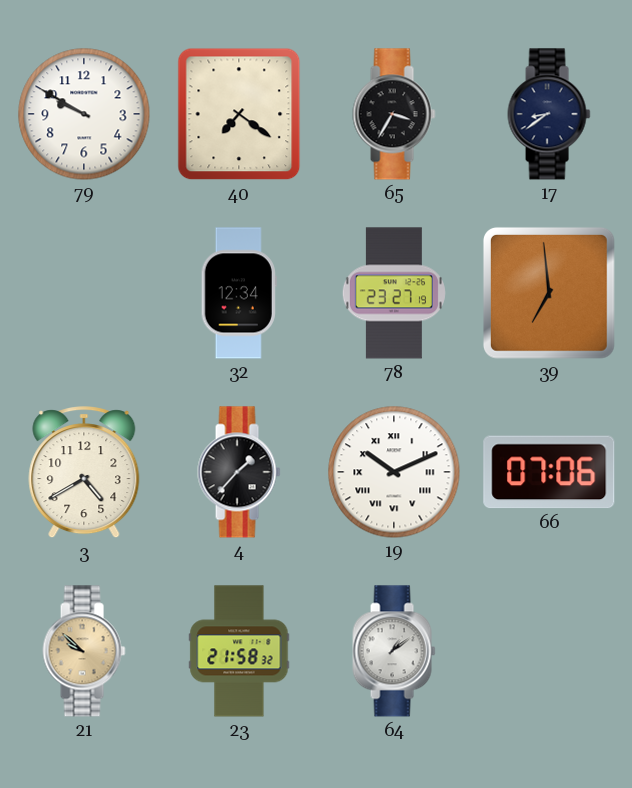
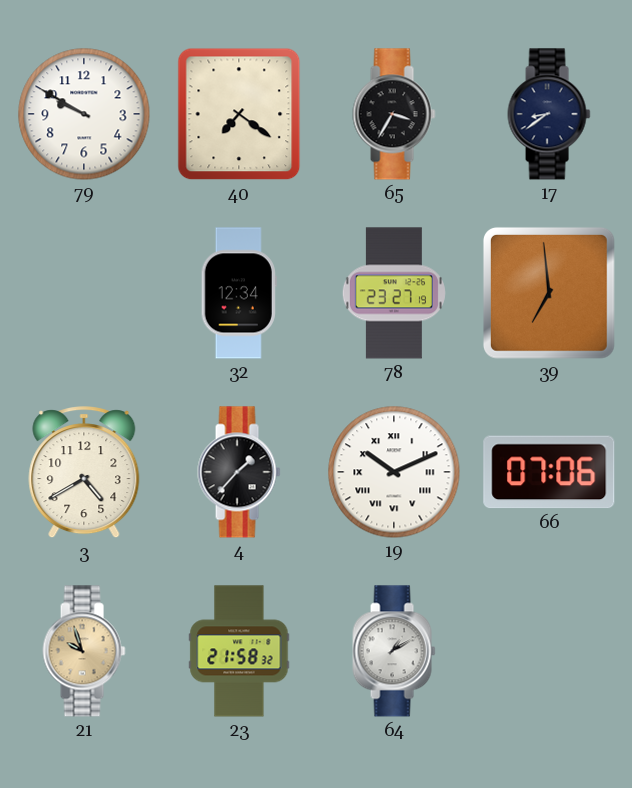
21: 9:52 -> 9:57 (84, 651)
64: 1:09 -> 1:10 (394, 651)
